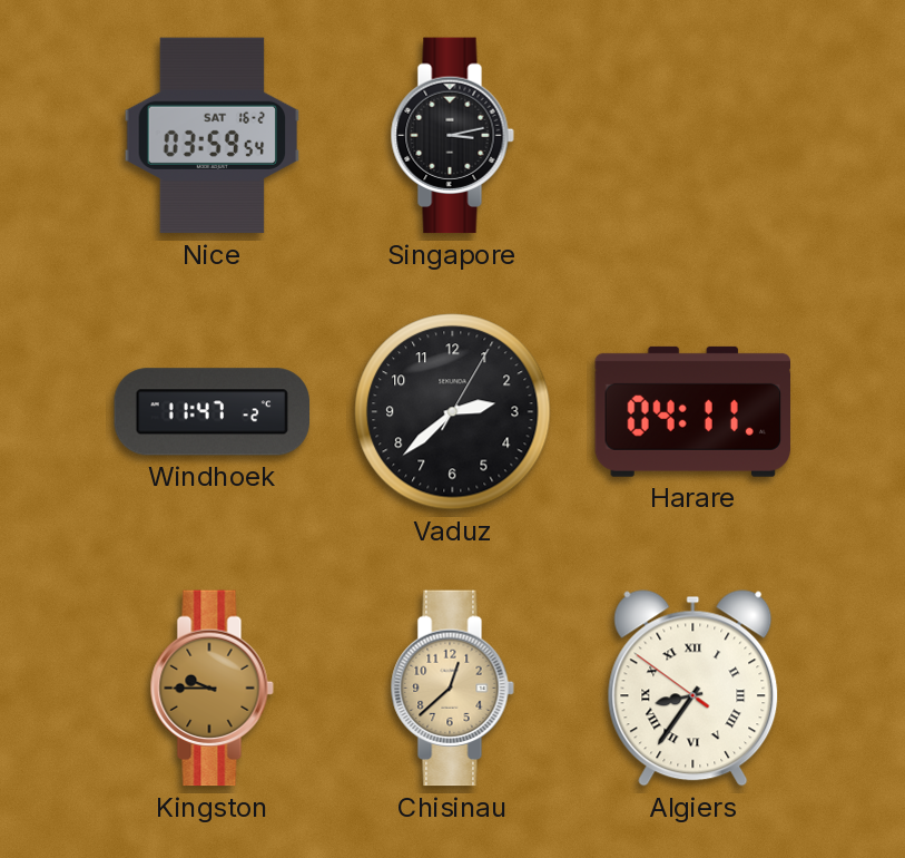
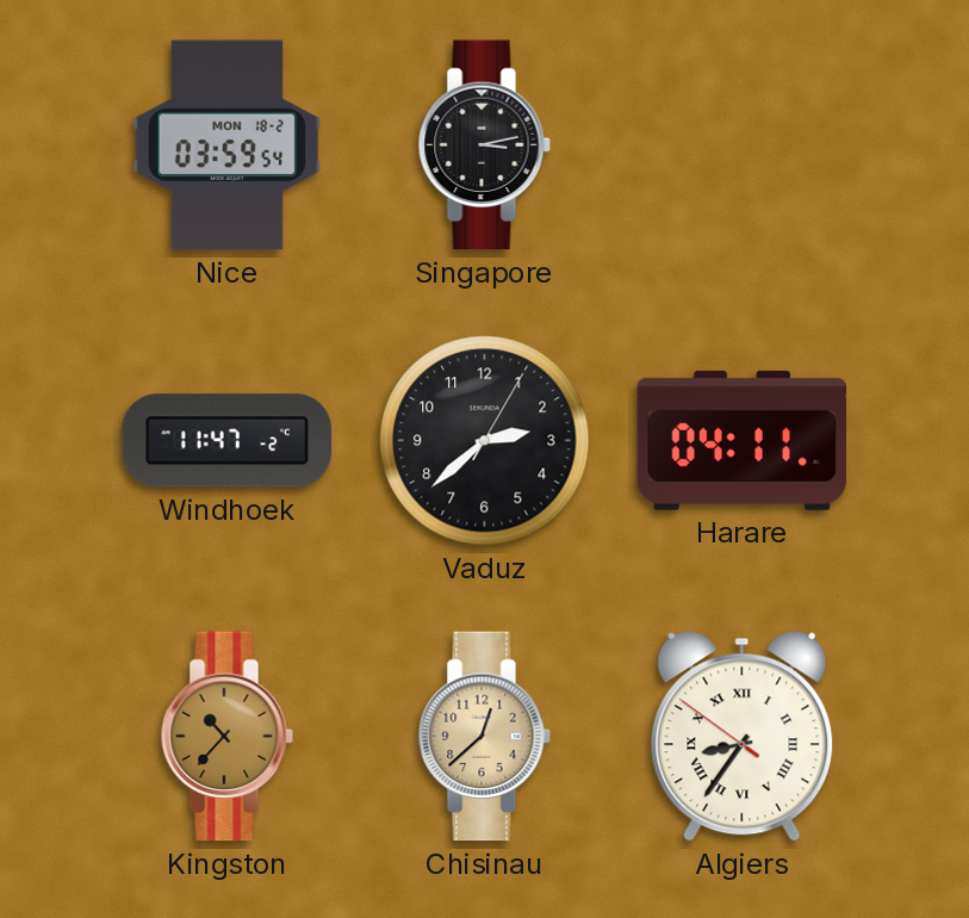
Nice date: SAT 16-2 -> MON 18-2 (228, 145)
Kingston: 9:45 -> 10:37 (226, 737)
